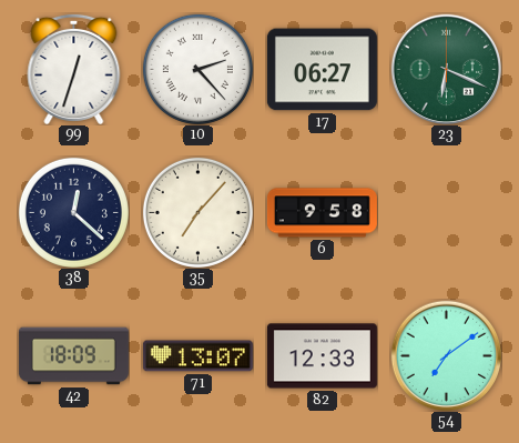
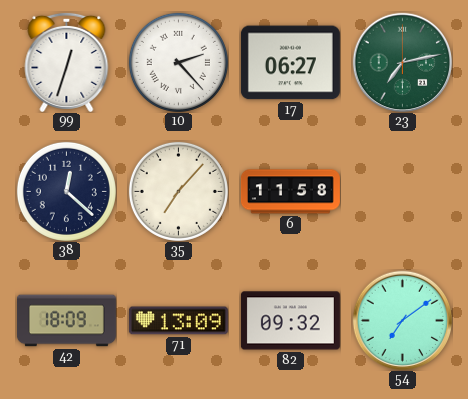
23: 6:19 -> 7:13 (402, 62)
6: 9:58 -> 11:58 (290, 192)
71: 13:07 -> 13:09 (178, 321)
82: 12:33 -> 09:32 (290, 321)
